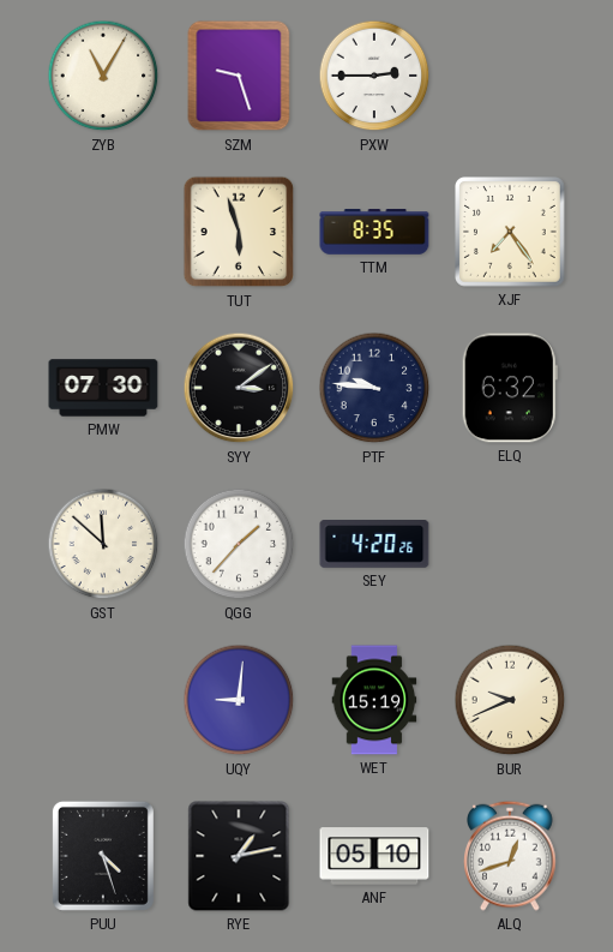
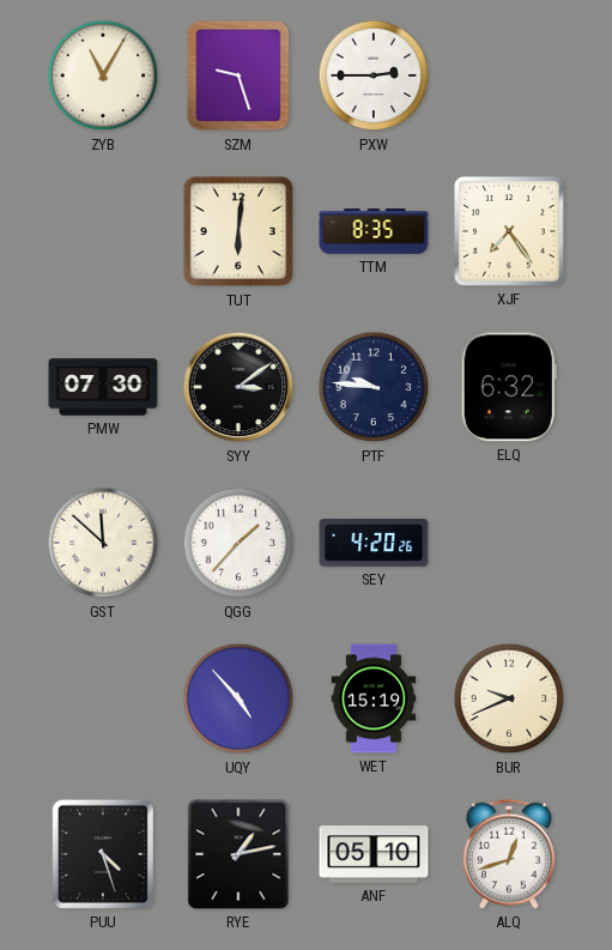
TUT: 5:57 -> 6:01 (238, 231)
UQY: 9:01 -> 4:53 (238, 698)
